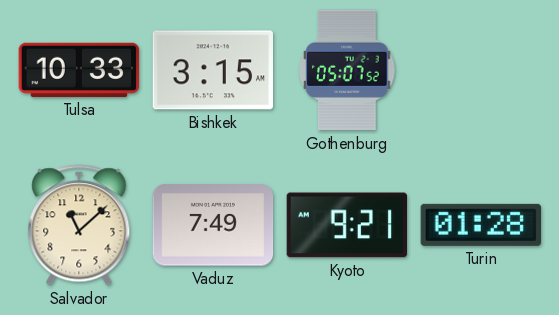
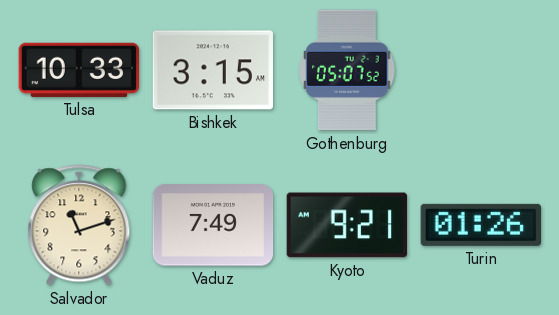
Salvador: 11:08 -> 11:12 (79, 225)
Turin: 01:28 -> 01:26 (480, 225)
